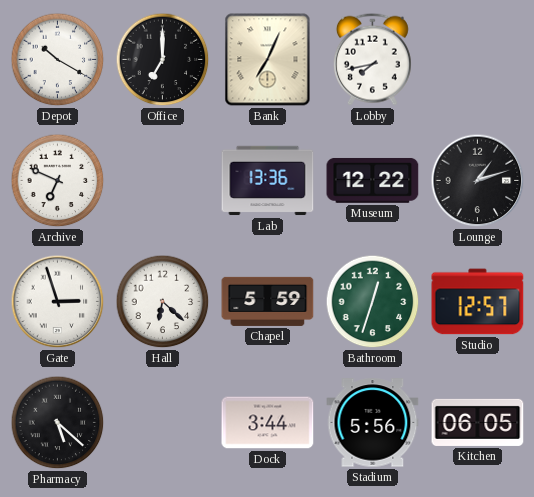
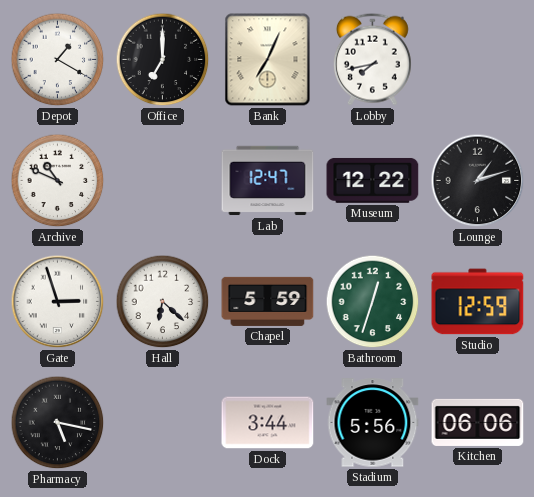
Depot: 10:20 -> 1:20 (58, 60)
Archive: 6:49 -> 10:49 (58, 181)
Lab: 13:36 -> 12:47 (268, 181)
Studio: 12:57 -> 12:59 (478, 302)
Pharmacy: 5:22 -> 5:17 (58, 423)
Kitchen: 06:05 -> 06:06 (478, 422)
